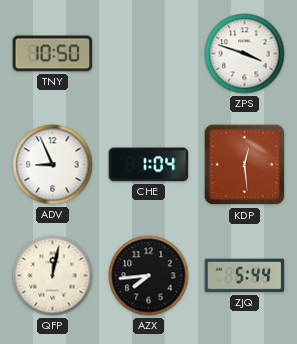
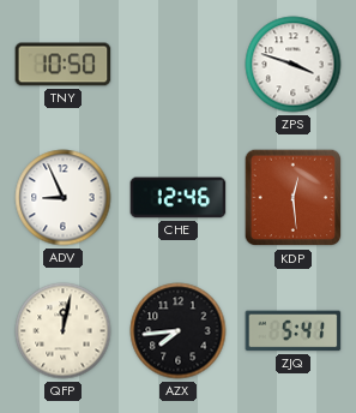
CHE: 1:04 -> 12:46 (179, 198)
ZJQ: 5:44 -> 5:41 (294, 331)
